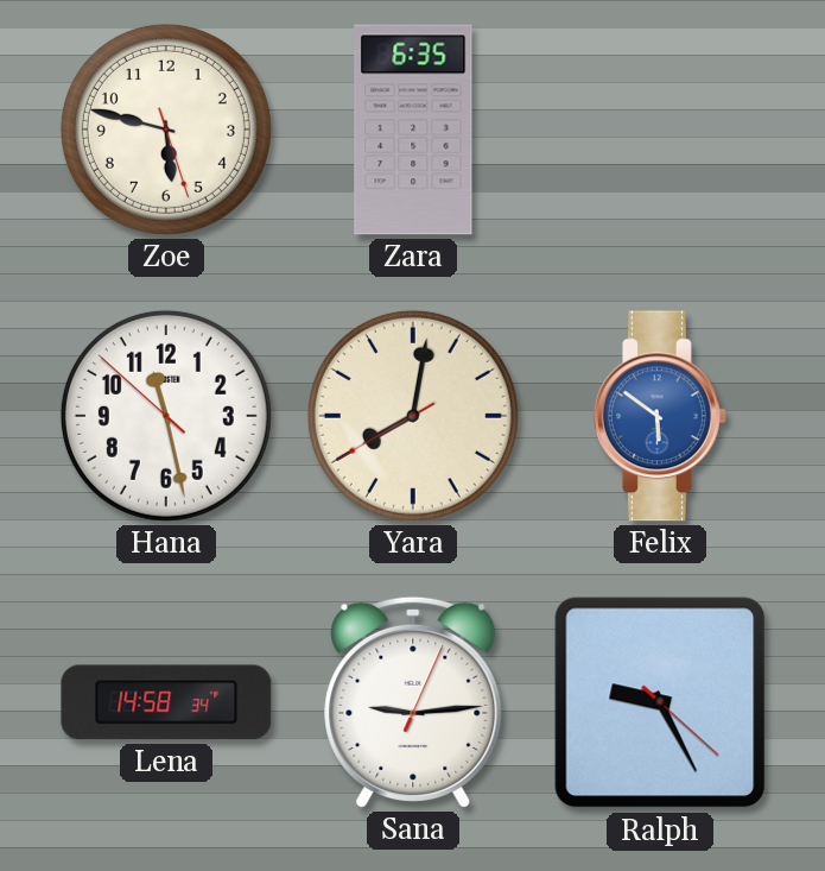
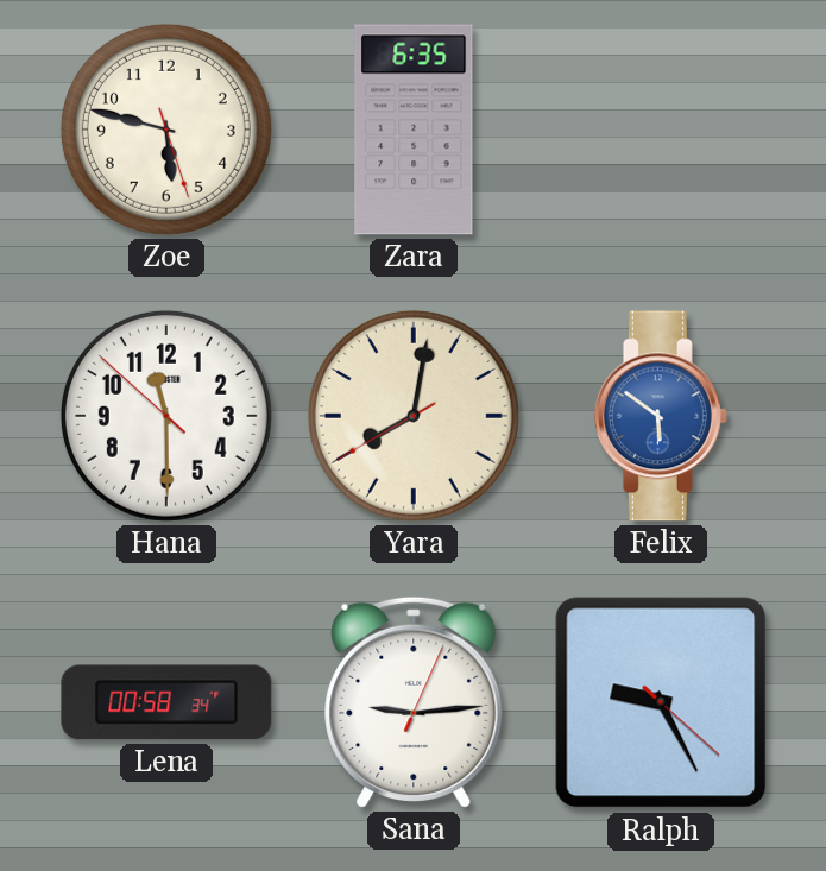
Hana: 11:27 -> 11:29 (166, 416)
Lena: 14:58 -> 00:58 (166, 702)
